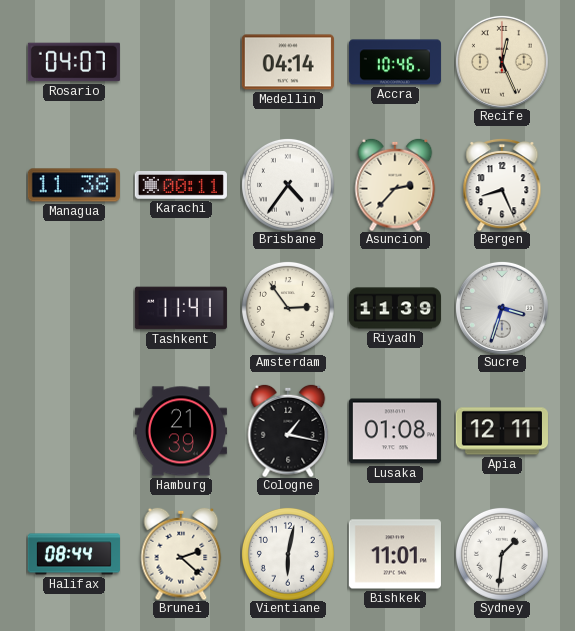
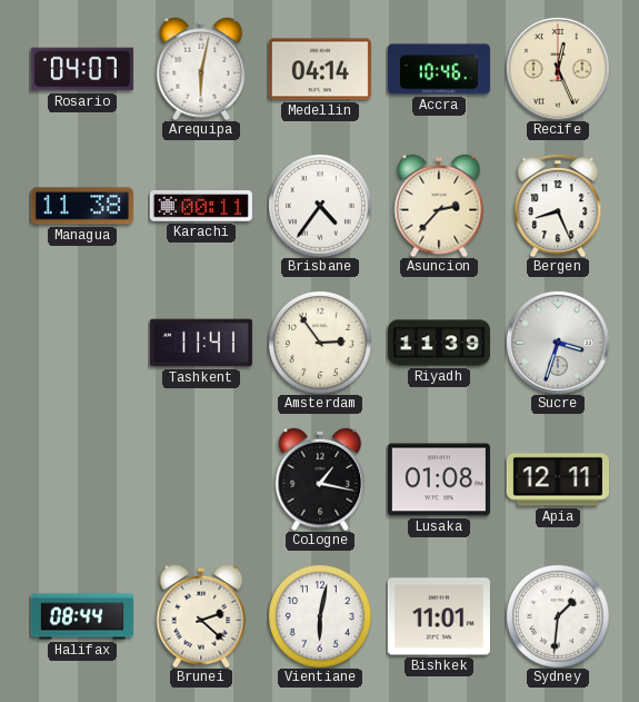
Arequipa: none -> 6:02 (201, 69)
Hamburg: 21:39 -> none (181, 431)
